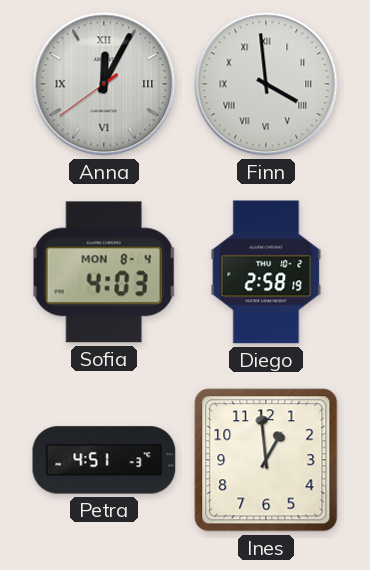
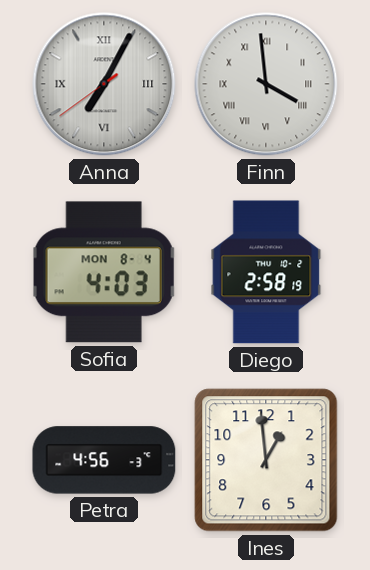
Anna: 12:04 -> 7:04 (104, 84)
Petra: 4:51 -> 4:56 (104, 460)
